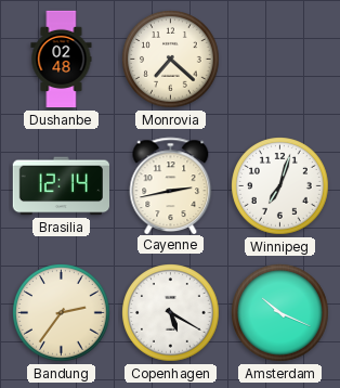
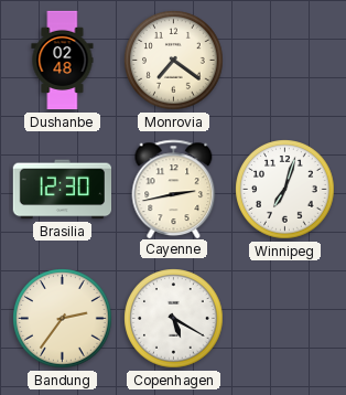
Monrovia: 7:22 -> 7:21 (174, 61)
Brasilia: 12:14 -> 12:30 (62, 190)
Amsterdam: 10:19 -> none (280, 313)
